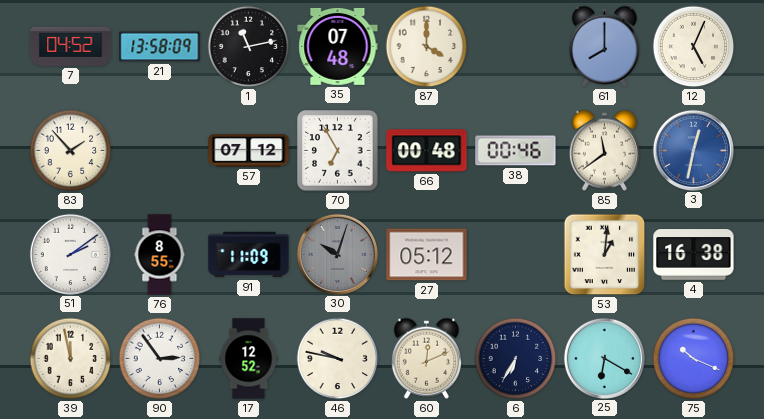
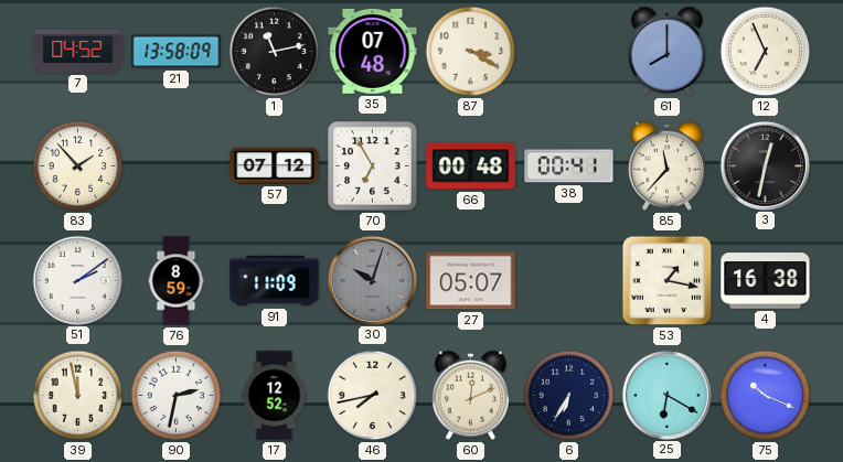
87: 4:00 -> 3:20 (471, 52)
12: 5:04 -> 6:56 (766, 52)
38: 00:46 -> 00:41 (569, 166)
85: 11:39 -> 11:37 (666, 165)
3 dial: blue -> black (765, 165)
76: 8:55 -> 8:59 (177, 281)
27: 05:12 -> 05:07 (471, 281)
53: 1:01 -> 1:17 (668, 281)
90: 2:54 -> 2:32 (177, 396)
46: 9:47 -> 7:43 (373, 396)
